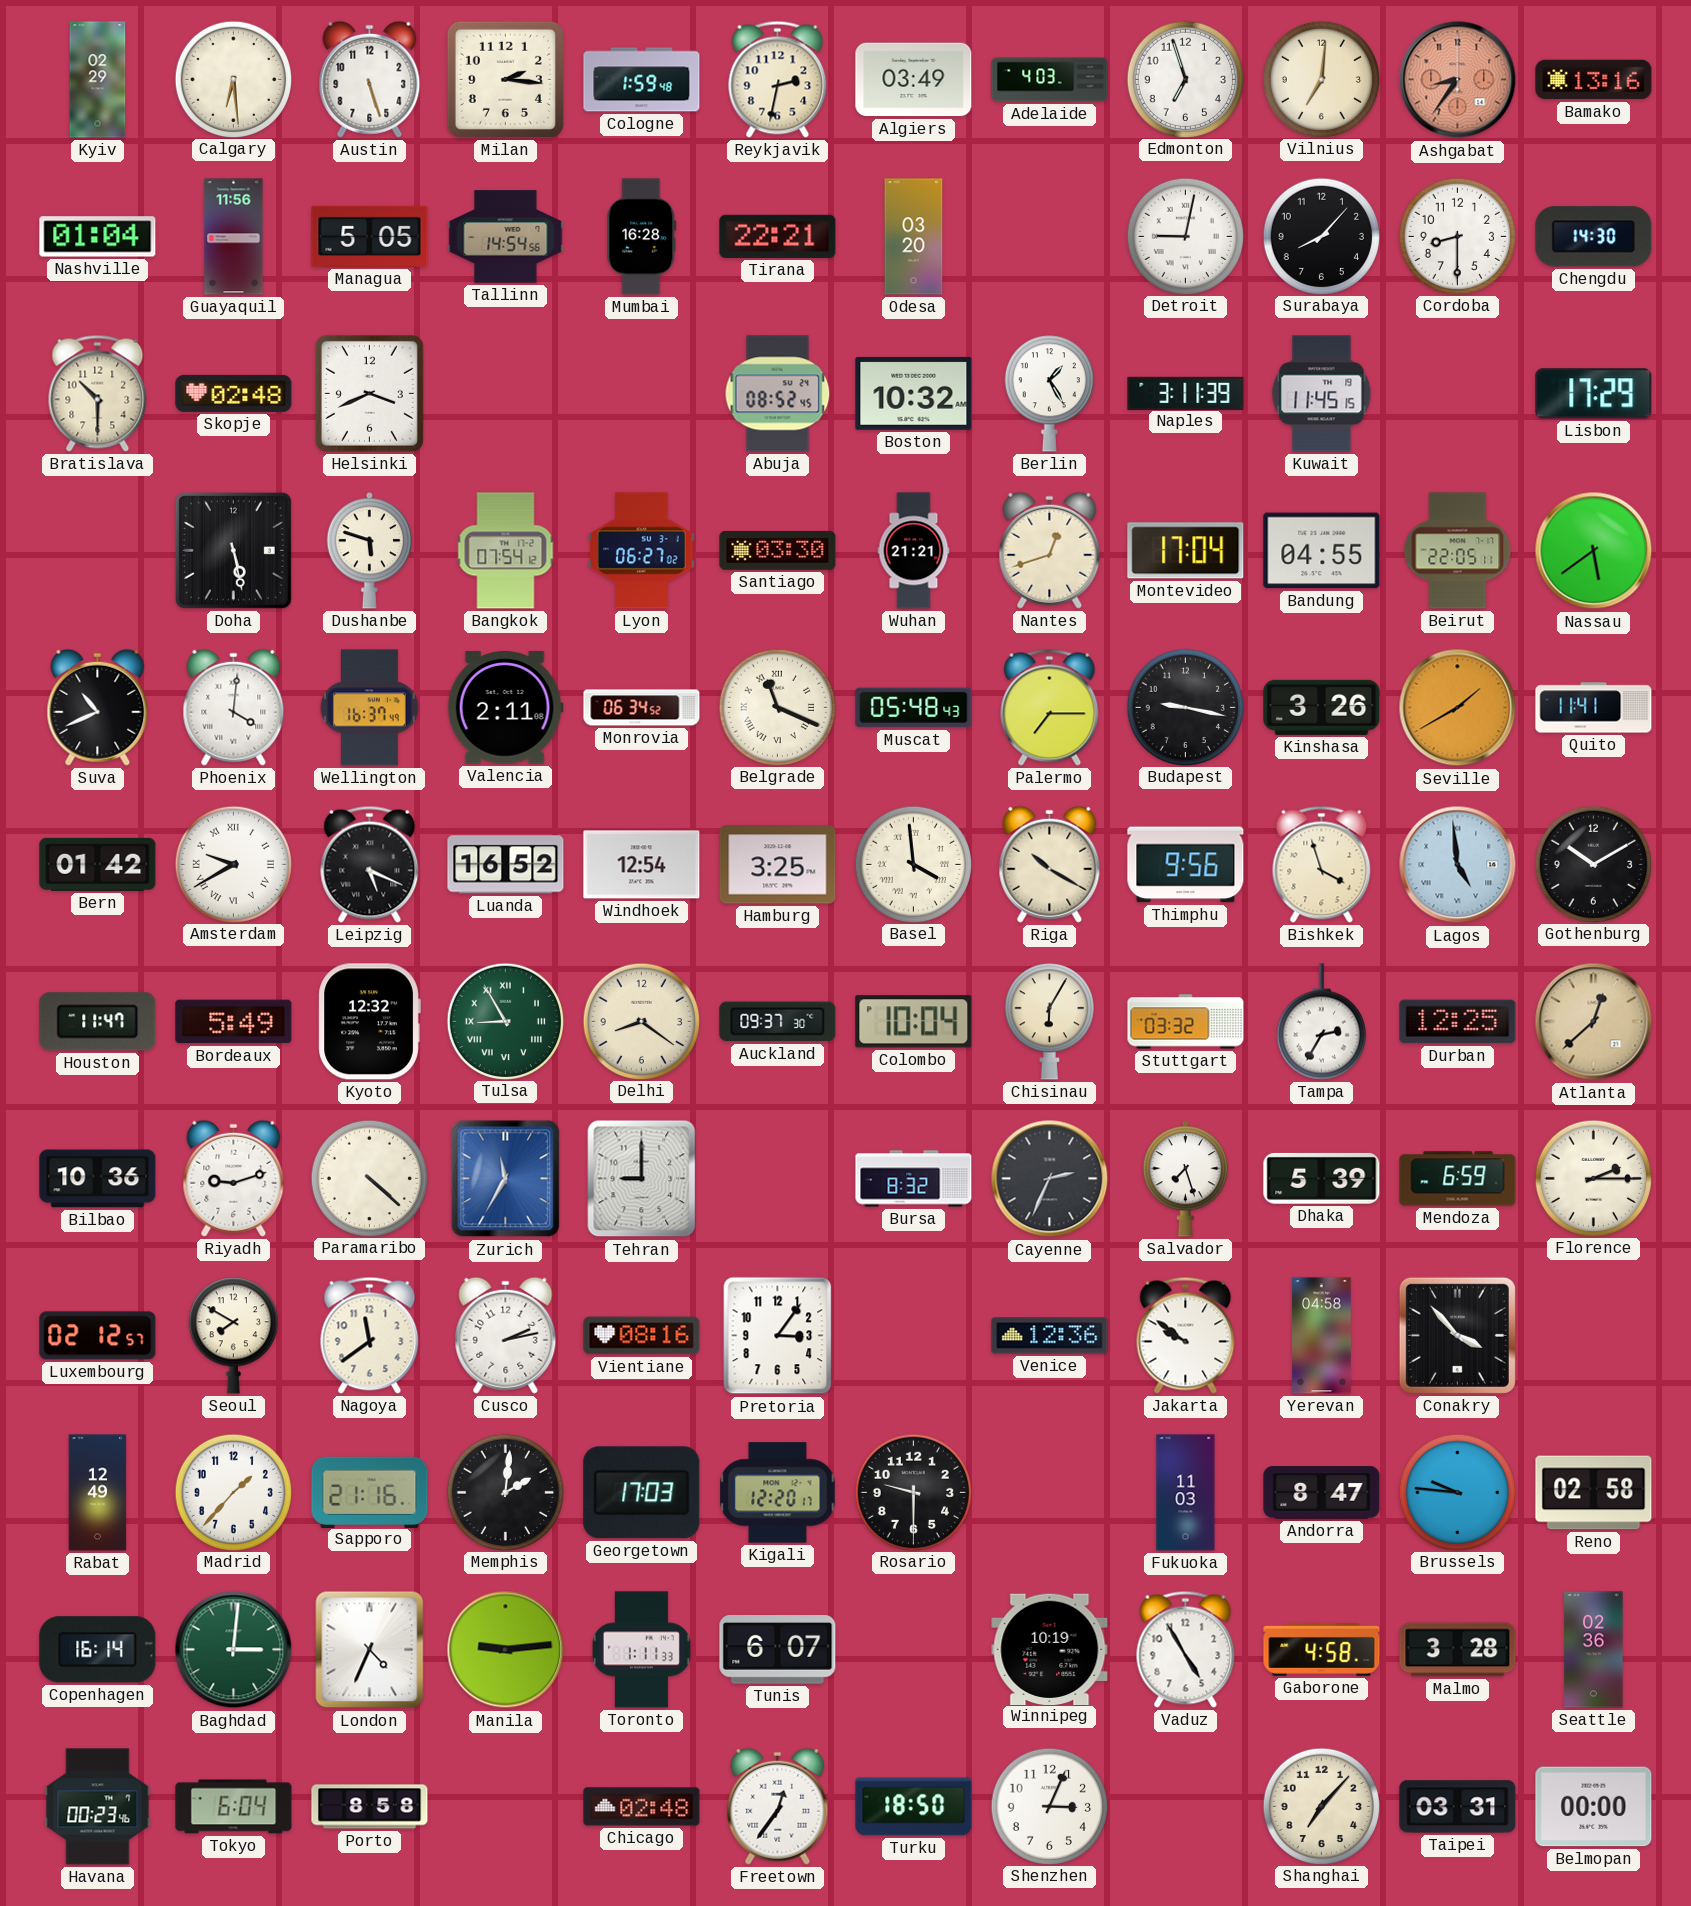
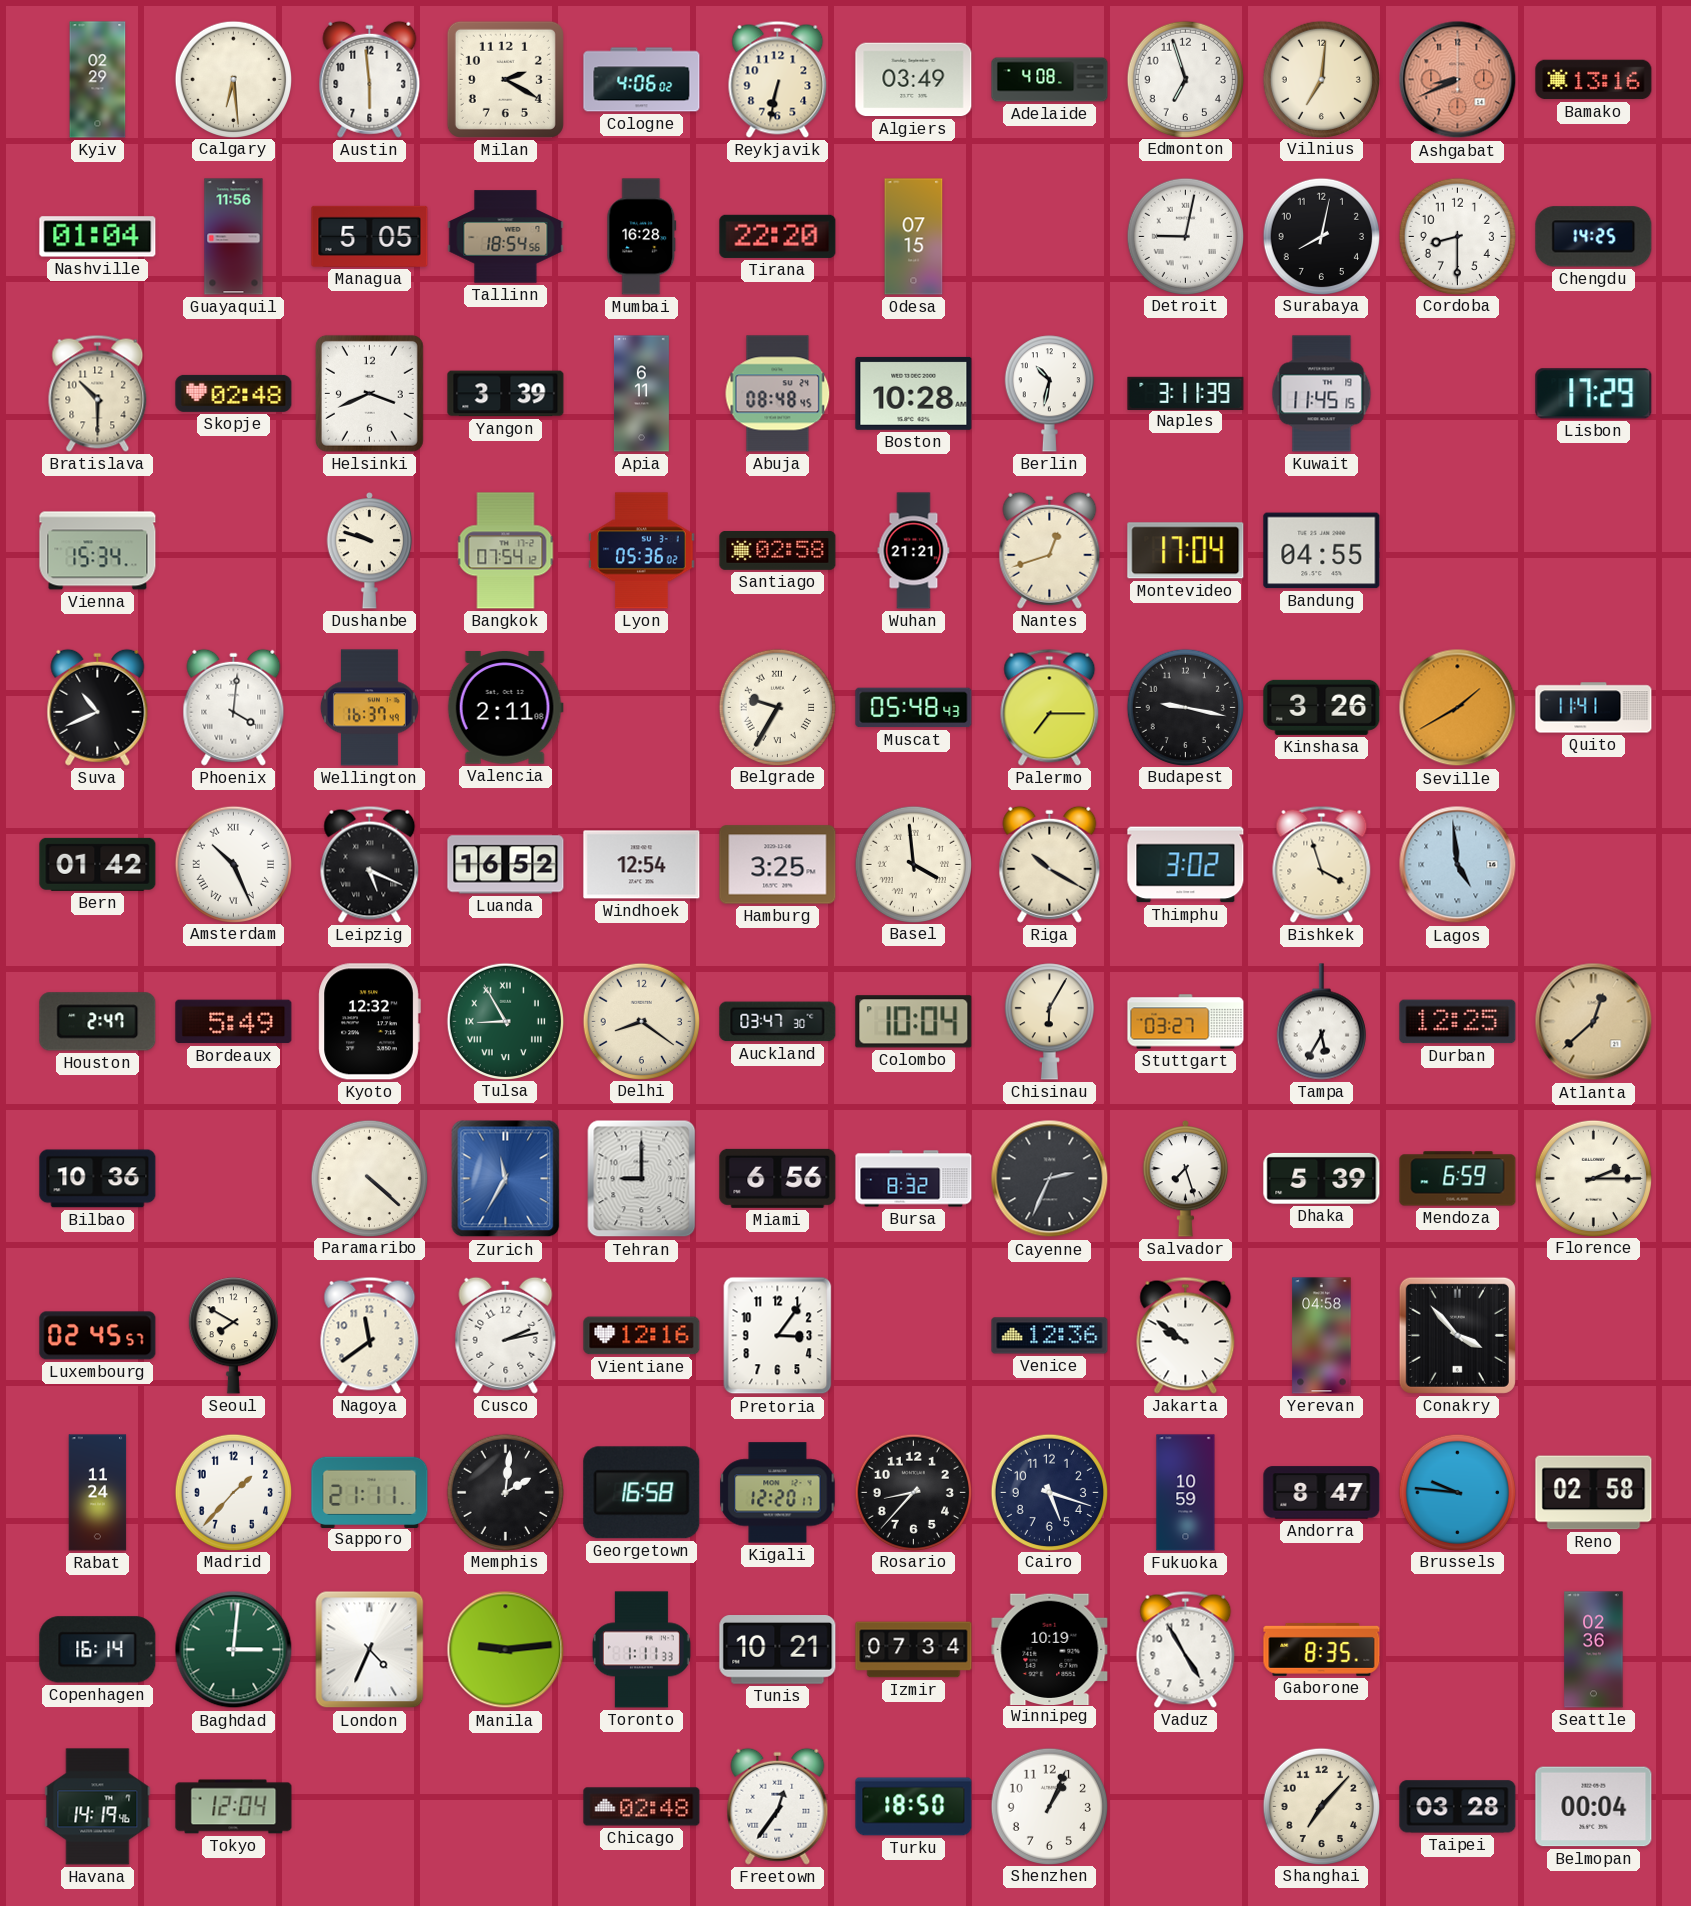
Austin: 5:27 -> 5:59 (370, 79)
Milan: 2:16 -> 2:20 (505, 79)
Cologne: 1:59 -> 4:06 (642, 80)
Reykjavik: 2:32 -> 6:32 (778, 79)
Adelaide: 4:03 -> 4:08 (1050, 80)
Ashgabat: 8:36 -> 8:41 (1458, 80)
Tallinn: 14:54 -> 18:54 (506, 237)
Tirana: 22:21 -> 22:20 (778, 236)
Odesa: 03:20 -> 07:15 (914, 237)
Surabaya: 8:07 -> 8:02 (1321, 236)
Chengdu: 14:30 -> 14:25 (1594, 237)
Yangon: none -> 3:39 (506, 394)
Apia: none -> 6:11 (641, 394)
Abuja: 08:52 -> 08:48 (778, 394)
Boston: 10:32 -> 10:28 (914, 393)
Berlin: 1:25 -> 10:32 (1049, 394)
Vienna: none -> 15:34 (98, 551)
Doha: 5:28 -> none (233, 550)
Dushanbe: 5:48 -> 9:48 (370, 551)
Lyon: 06:27 -> 05:36 (642, 551)
Santiago: 03:30 -> 02:58 (778, 550)
Beirut: 22:05 -> none (1458, 551)
Nassau: 5:39 -> none (1594, 551)
Monrovia: 06:34 -> none (642, 708)
Belgrade: 11:19 -> 9:35 (777, 707)
Amsterdam: 9:40 -> 10:26 (233, 864)
Thimphu: 9:56 -> 3:02 (1186, 865)
Gothenburg: 10:10 -> none (1593, 864)
Houston: 11:47 -> 2:47 (98, 1022)
Auckland: 09:37 -> 03:47 (778, 1022)
Stuttgart: 03:32 -> 03:27 (1186, 1022)
Tampa: 2:35 -> 5:35 (1321, 1022)
Riyadh: 9:12 -> none (234, 1178)
Miami: none -> 6:56 (778, 1178)
Luxembourg: 02:12 -> 02:45 (98, 1336)
Vientiane: 08:16 -> 12:16 (642, 1336)
Rabat: 12:49 -> 11:24 (98, 1493)
Sapporo: 21:16 -> 21:11 (370, 1492)
Georgetown: 17:03 -> 16:58 (642, 1493)
Rosario: 9:30 -> 8:37 (913, 1492)
Cairo: none -> 5:18 (1049, 1492)
Fukuoka: 11:03 -> 10:59 (1186, 1493)
Tunis: 6:07 -> 10:21 (778, 1650)
Izmir: none -> 07:34 (914, 1650)
Gaborone: 4:58 -> 8:35 (1322, 1649)
Malmo: 3:28 -> none (1458, 1650)
Havana: 00:23 -> 14:19 (98, 1807)
Tokyo: 6:04 -> 12:04 (234, 1807)
Porto: 8:58 -> none (370, 1807)
Shenzhen: 3:04 -> 1:04 (1049, 1806)
Taipei: 03:31 -> 03:28 (1458, 1807)
Belmopan: 00:00 -> 00:04 (1594, 1807)
